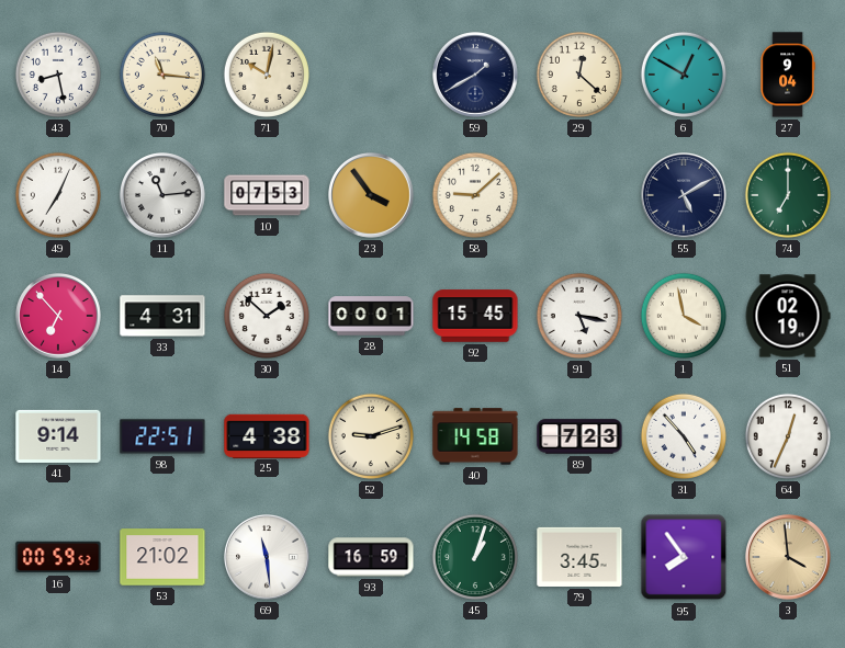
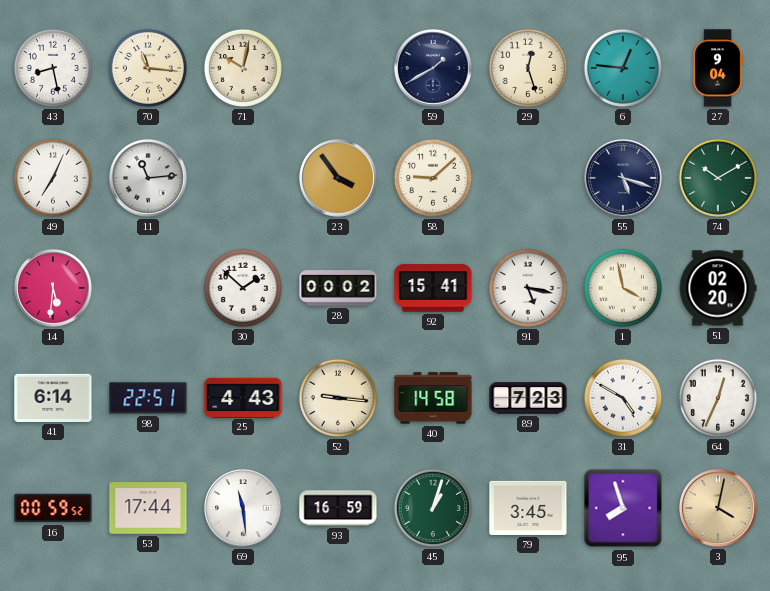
29: 12:22 -> 12:27 (528, 68)
6: 12:50 -> 12:46 (623, 68)
10: 07:53 -> none (267, 195)
55: 5:10 -> 5:18 (624, 179)
74: 7:00 -> 10:10 (718, 178)
14: 6:53 -> 5:31 (54, 289)
33: 4:31 -> none (162, 316)
28: 00:01 -> 00:02 (338, 288)
92: 15:45 -> 15:41 (433, 288)
51: 02:19 -> 02:20 (718, 288)
41: 9:14 -> 6:14 (53, 398)
25: 4:38 -> 4:43 (243, 397)
52: 9:12 -> 9:16 (338, 398)
31: 4:53 -> 4:50 (623, 398)
53: 21:02 -> 17:44 (148, 508)
95: 7:54 -> 7:57 (623, 508)
3: 3:59 -> 4:02 (719, 509)
